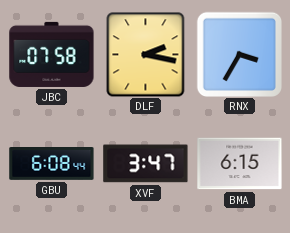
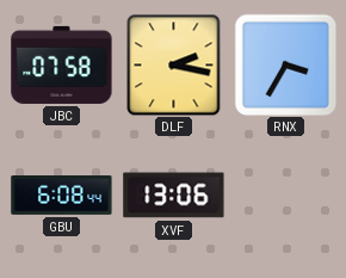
XVF: 3:47 -> 13:06 (174, 196)
BMA: 6:15 -> none (240, 164)
